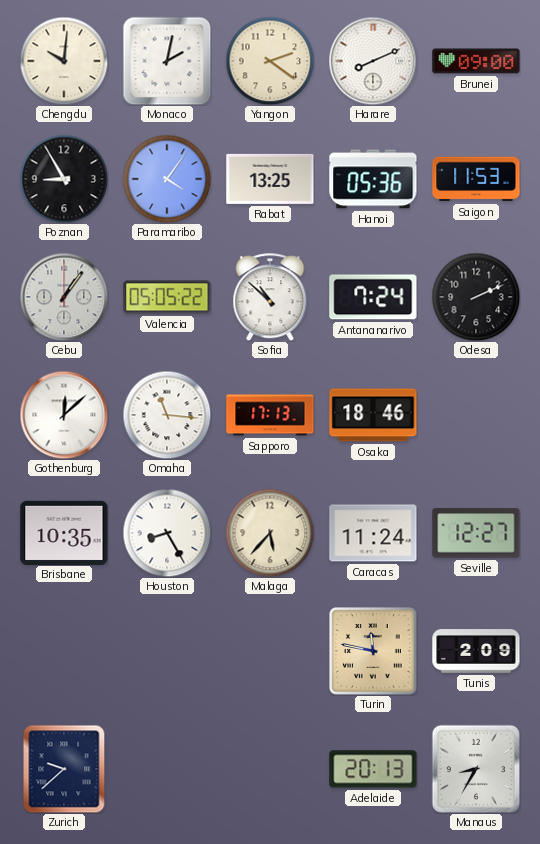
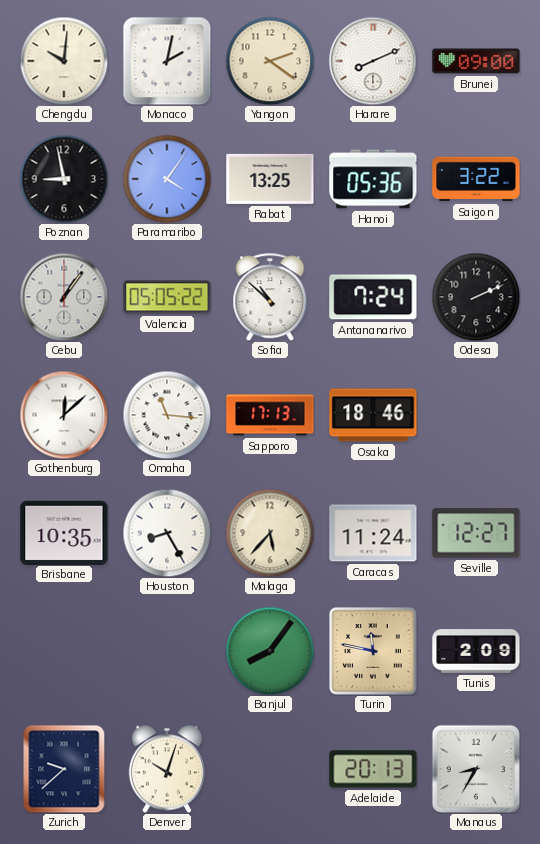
Poznan: 8:55 -> 8:58 (64, 179)
Saigon: 11:53 -> 3:22 (476, 179)
Banjul: none -> 8:06 (270, 651)
Denver: none -> 10:03 (166, 769)
